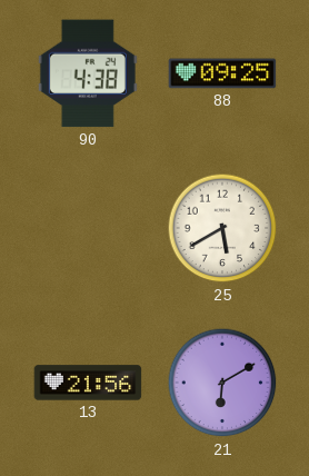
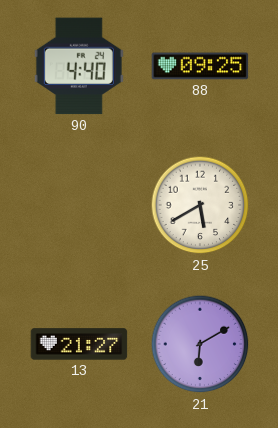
90: 4:38 -> 4:40 (79, 66)
13: 21:56 -> 21:27 (79, 344)
